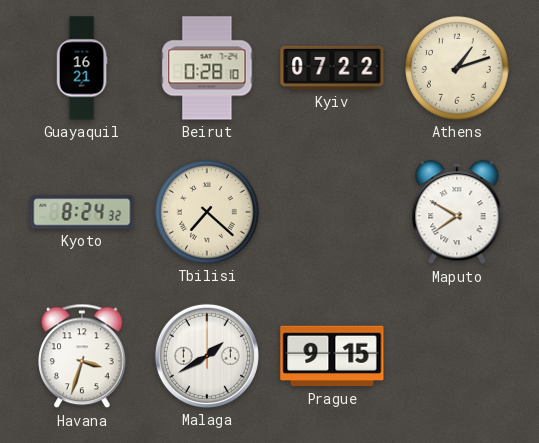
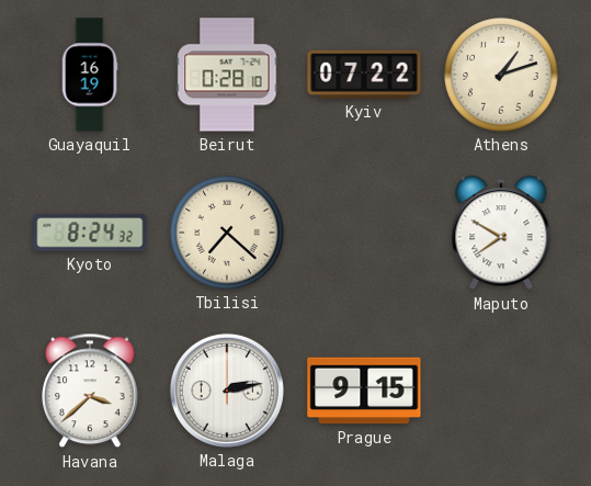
Guayaquil: 16:21 -> 16:19 (90, 75)
Havana: 3:33 -> 3:38 (90, 391)
Malaga: 1:40 -> 2:13 (227, 391)
